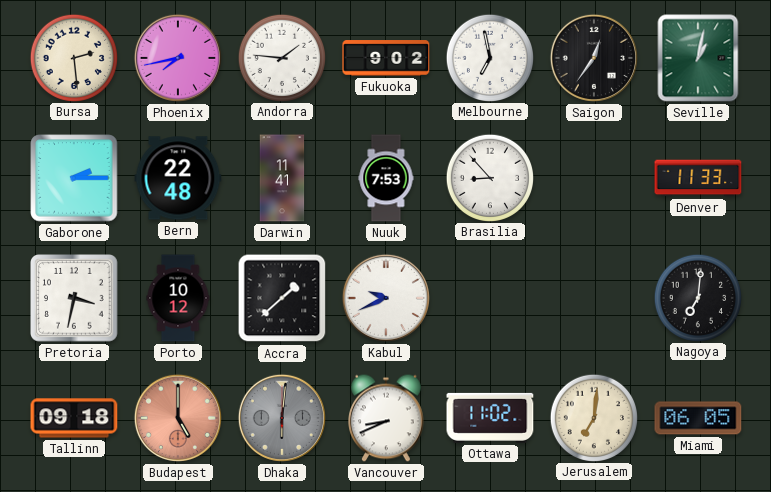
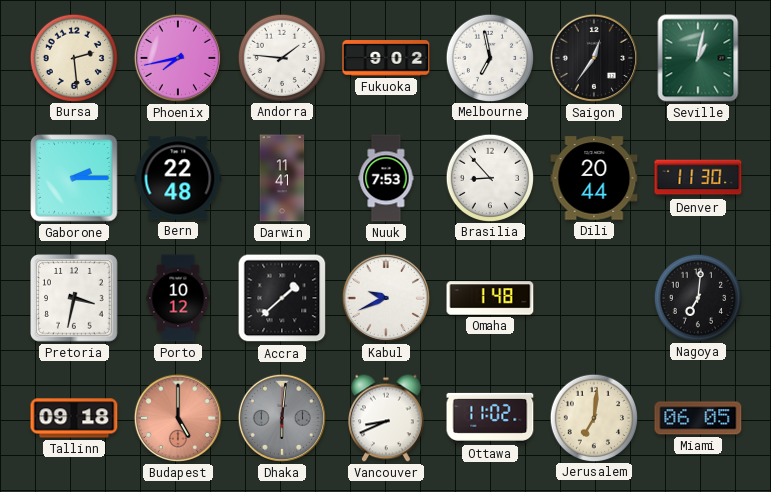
Dili: none -> 20:44 (594, 178)
Denver: 11:33 -> 11:30 (698, 178)
Omaha: none -> 1:48 (490, 298)
